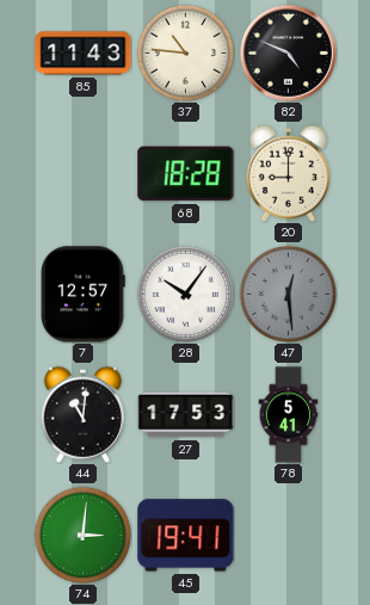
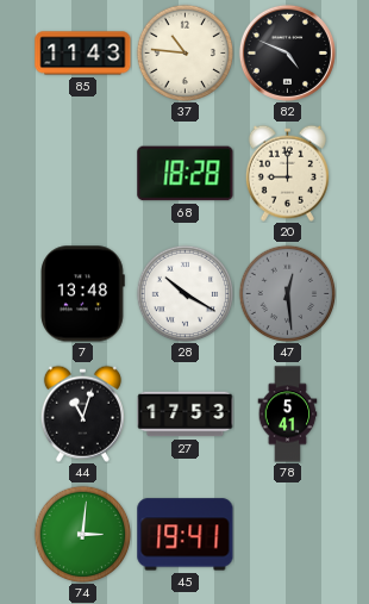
7: 12:57 -> 13:48 (82, 294)
28: 10:06 -> 10:20 (185, 293)
44: 11:01 -> 11:03 (82, 413)
